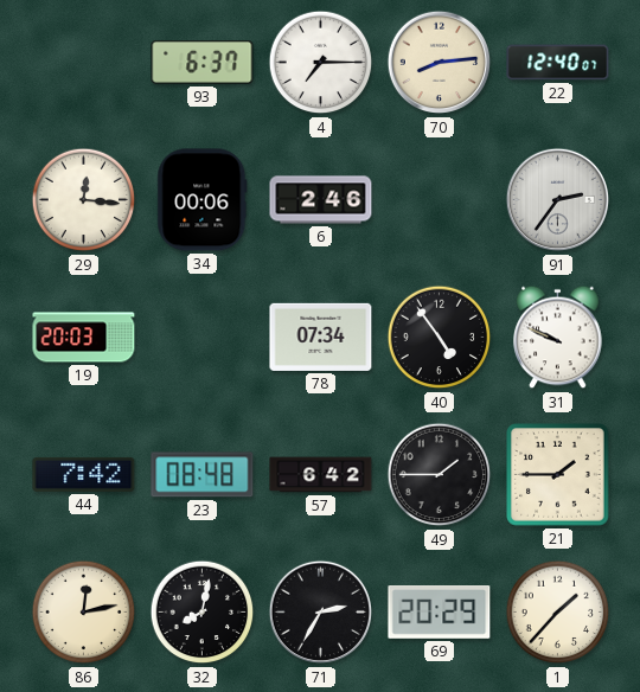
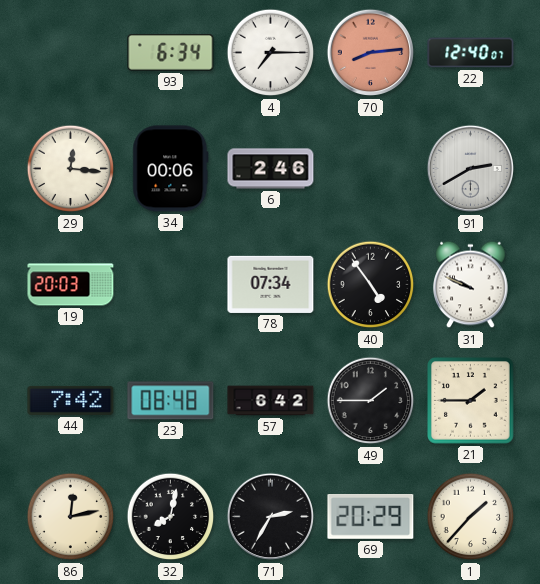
93: 6:37 -> 6:34 (171, 53)
70 dial: cream -> salmon (371, 53)
91: 2:36 -> 2:40 (471, 169)
